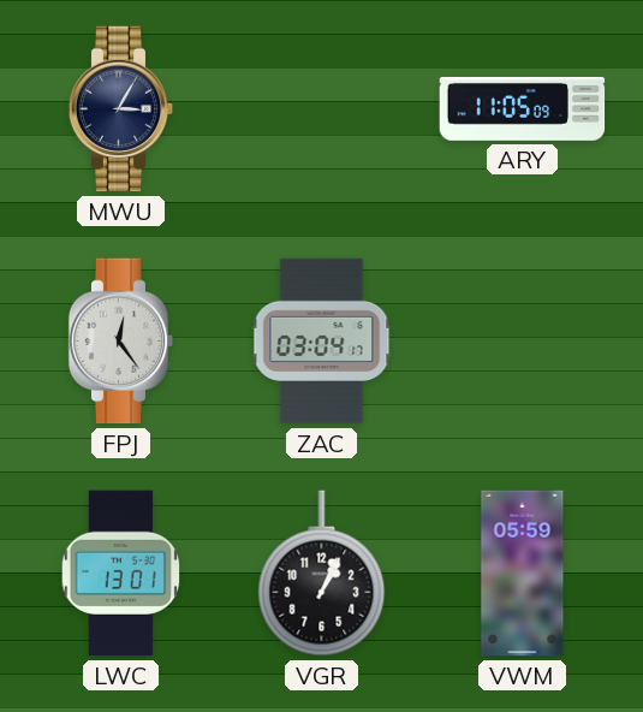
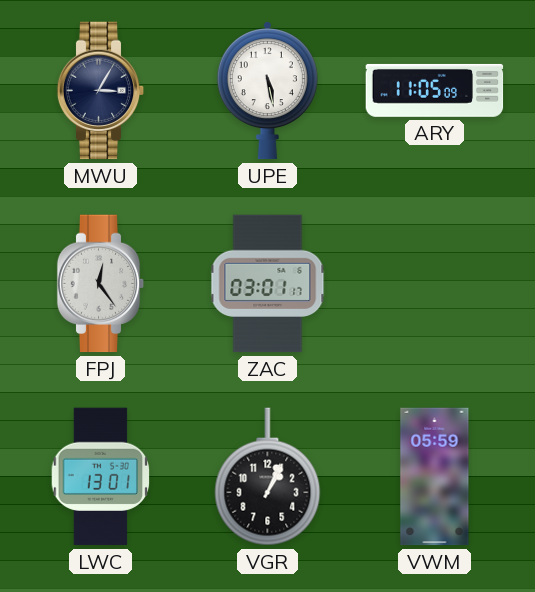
UPE: none -> 5:28 (267, 91)
ZAC: 03:04 -> 03:01 (268, 284)
